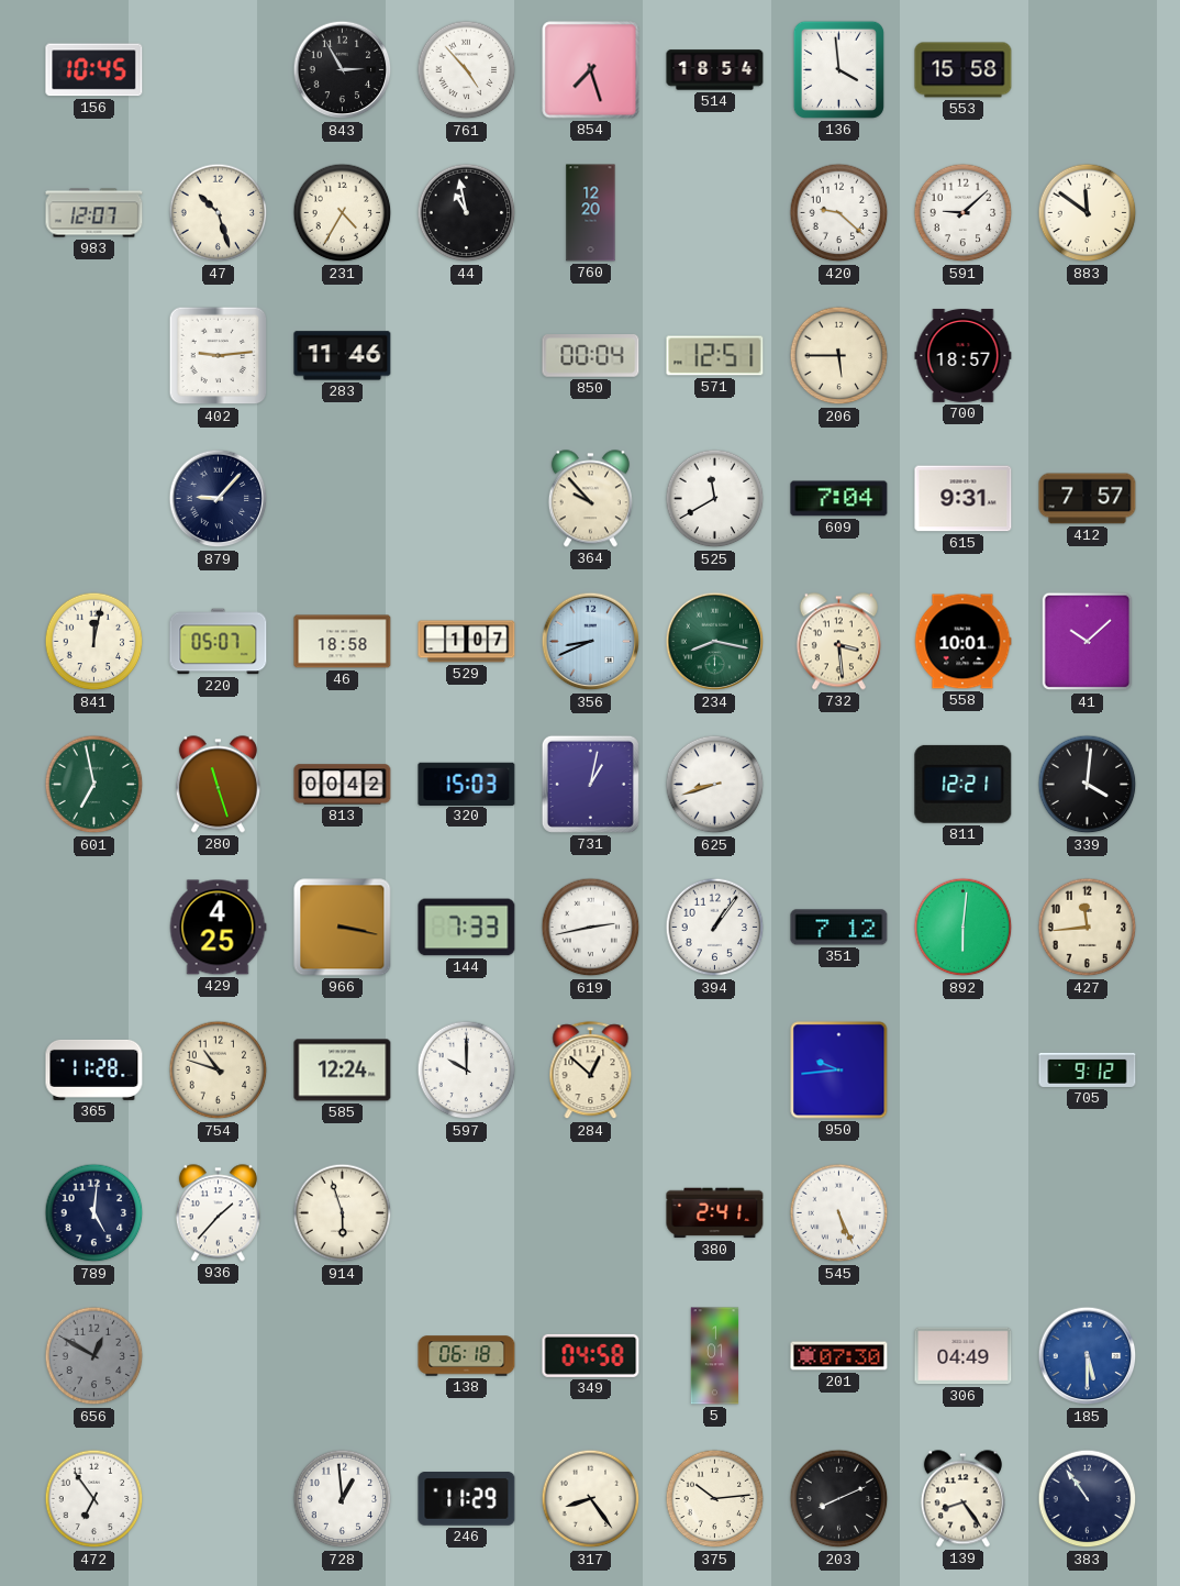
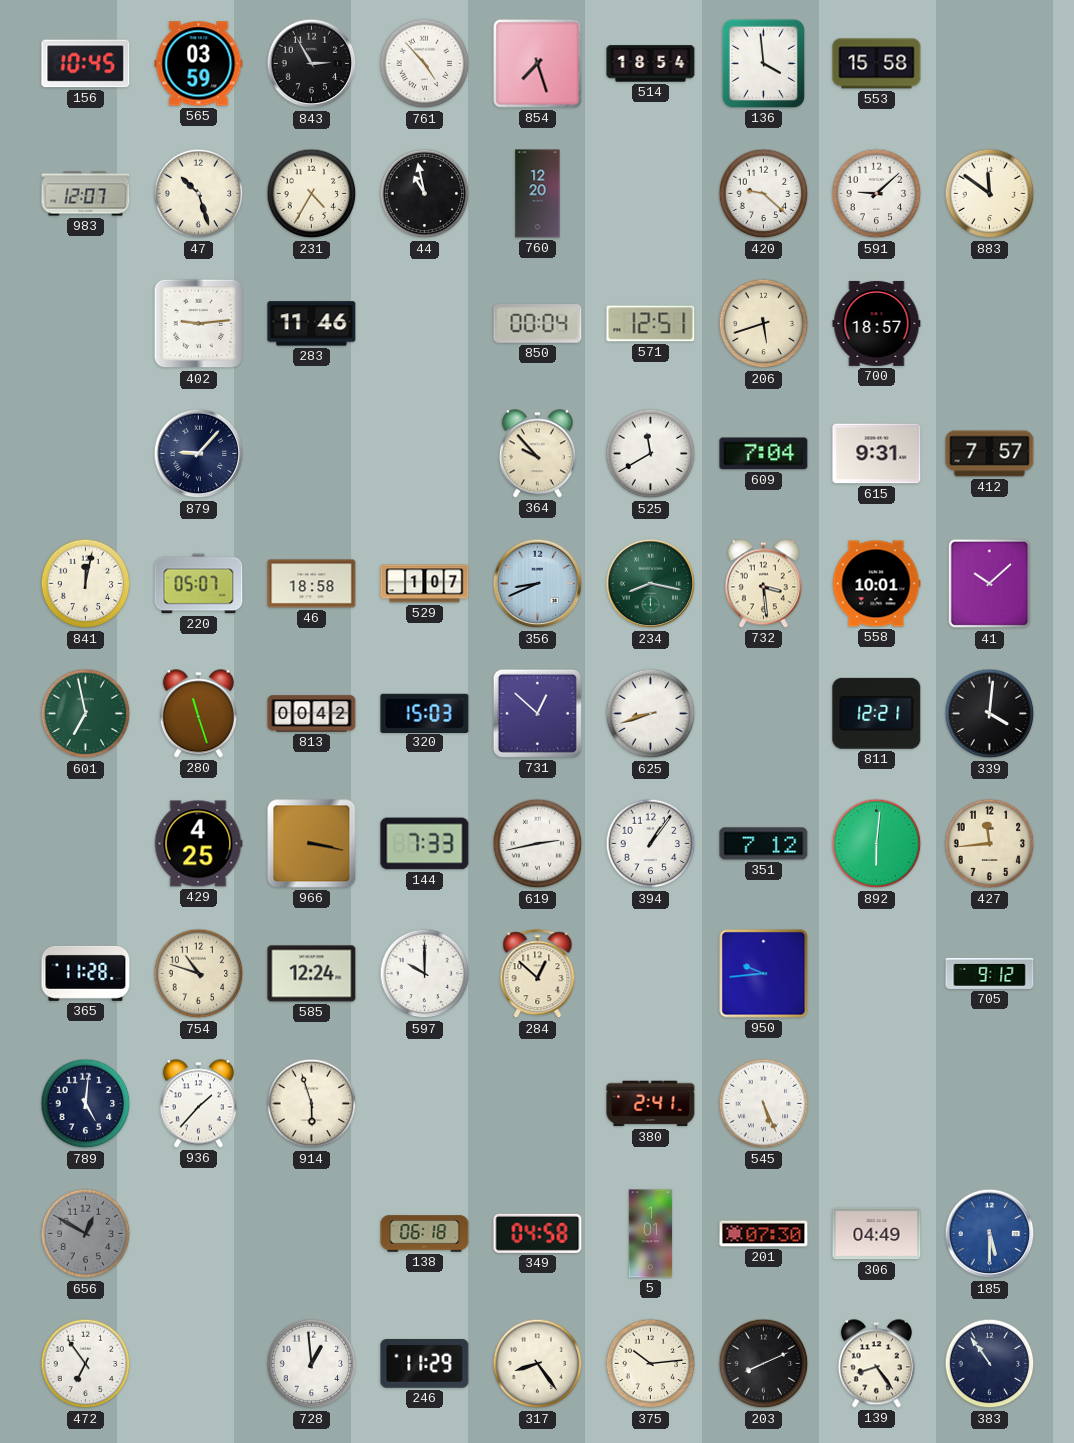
565: none -> 03:59 (199, 64)
206: 5:45 -> 5:42 (764, 324)
731: 1:02 -> 12:52 (537, 713)
